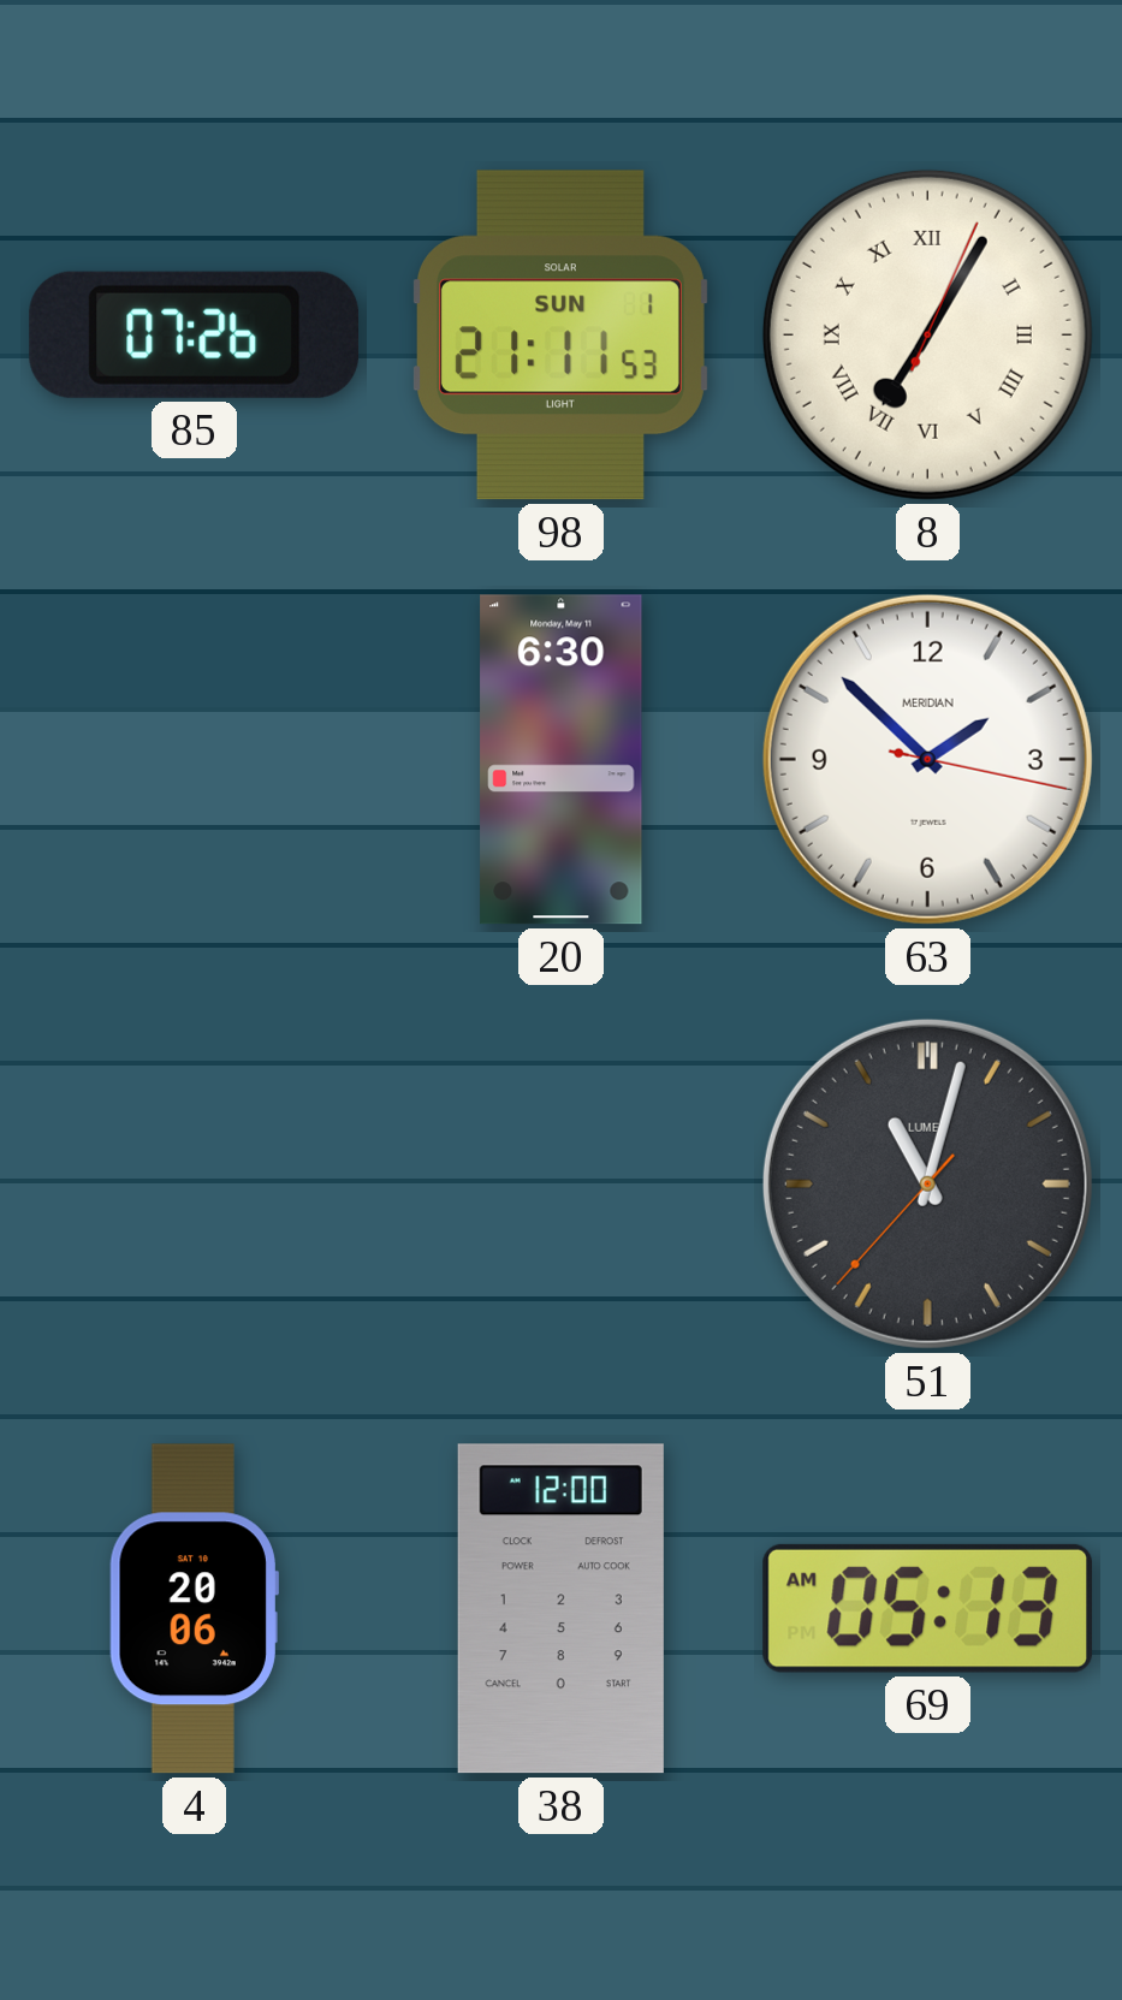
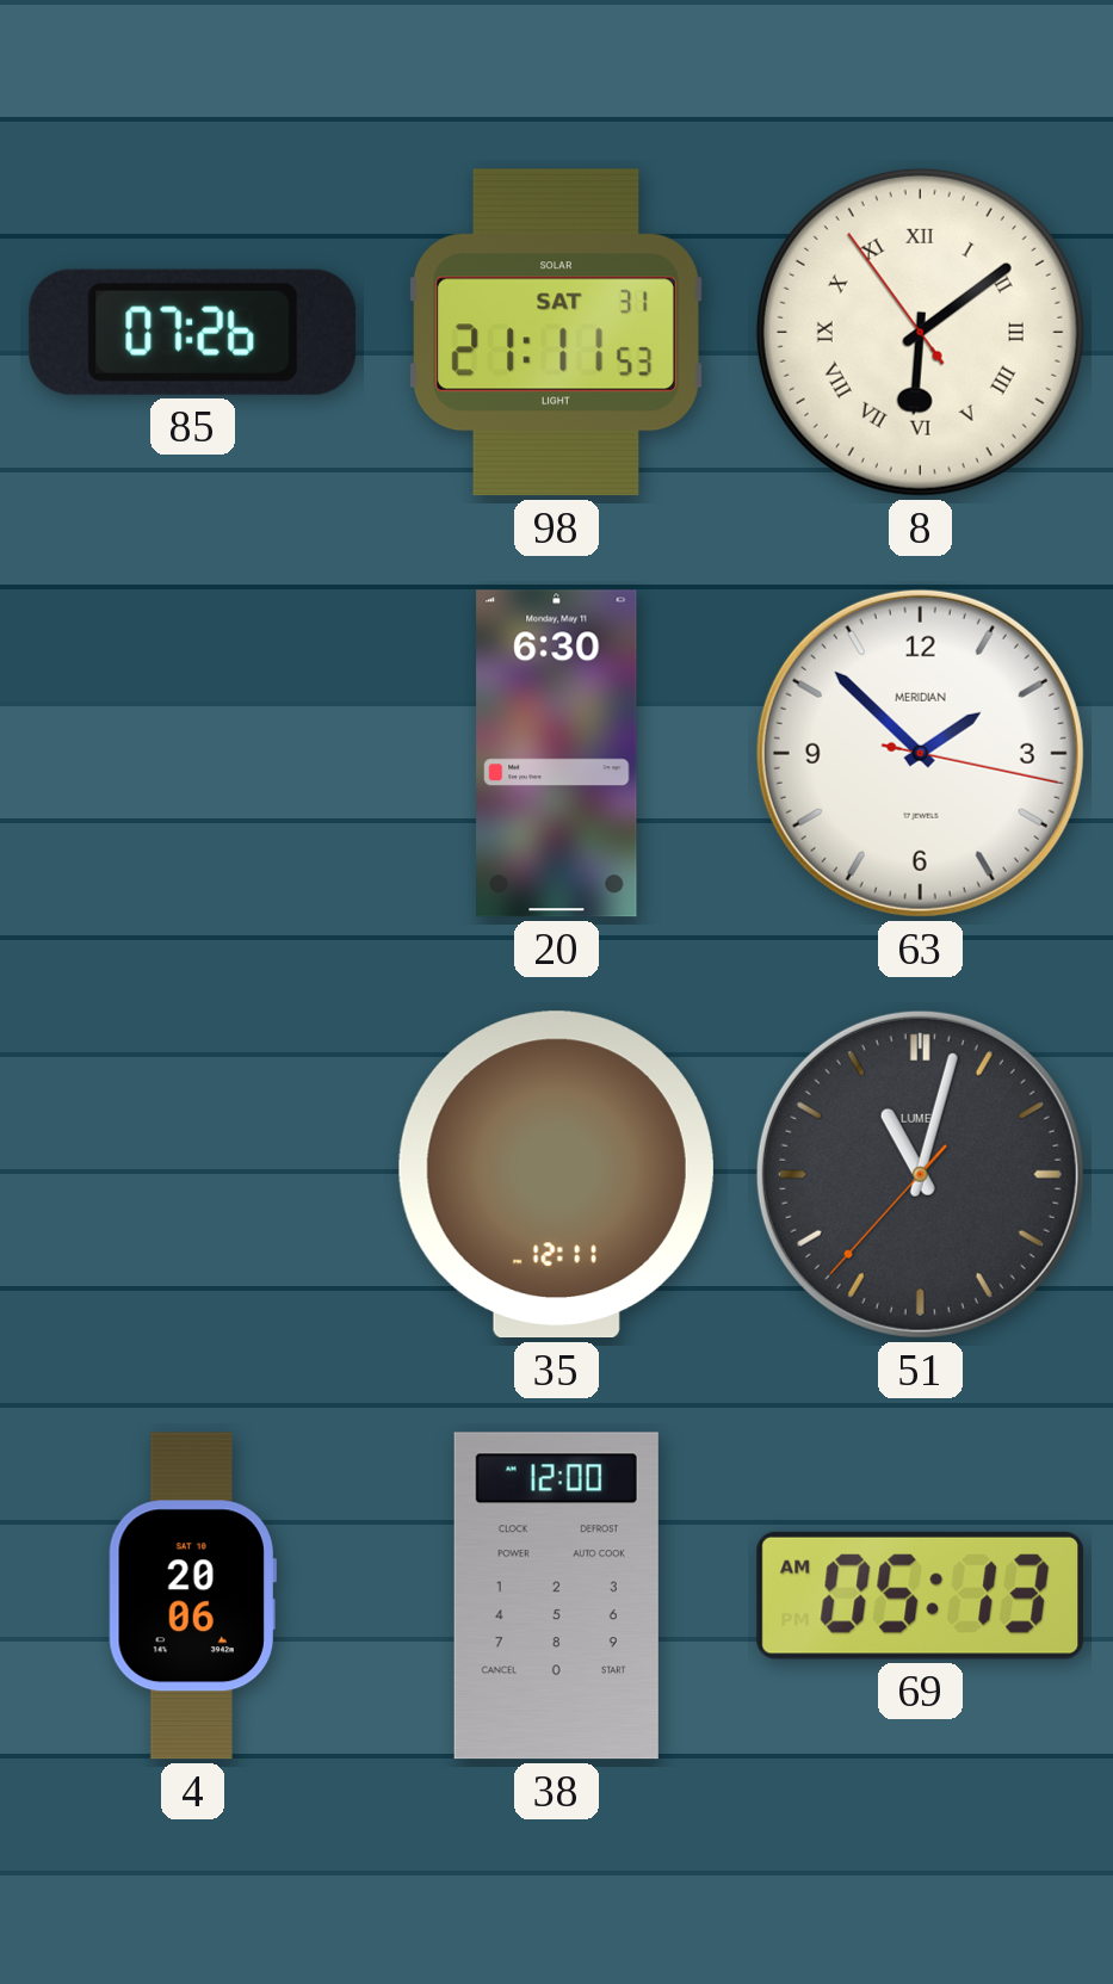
98 date: SUN 1 -> SAT 31 (557, 333)
8: 7:05 -> 6:08 (920, 332)
35: none -> 12:11 (556, 1175)
